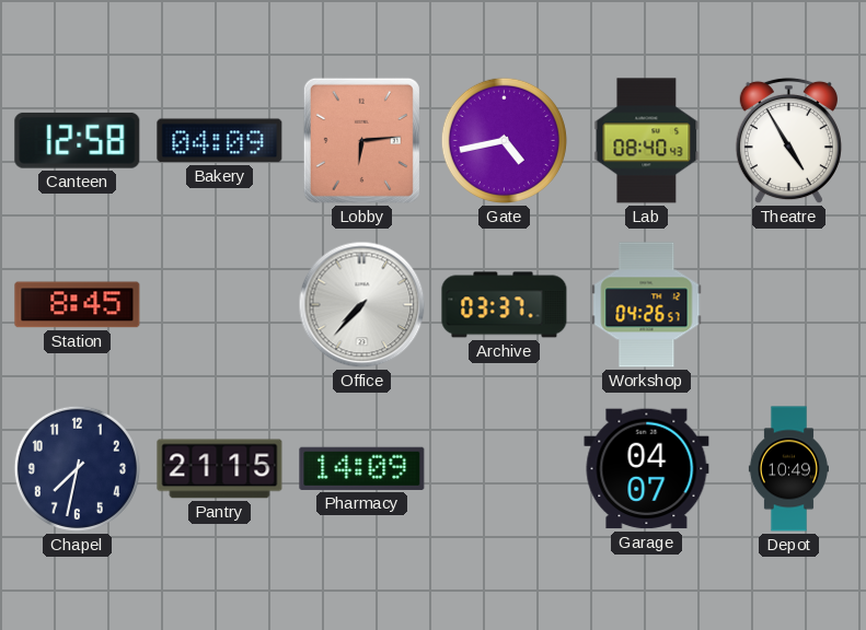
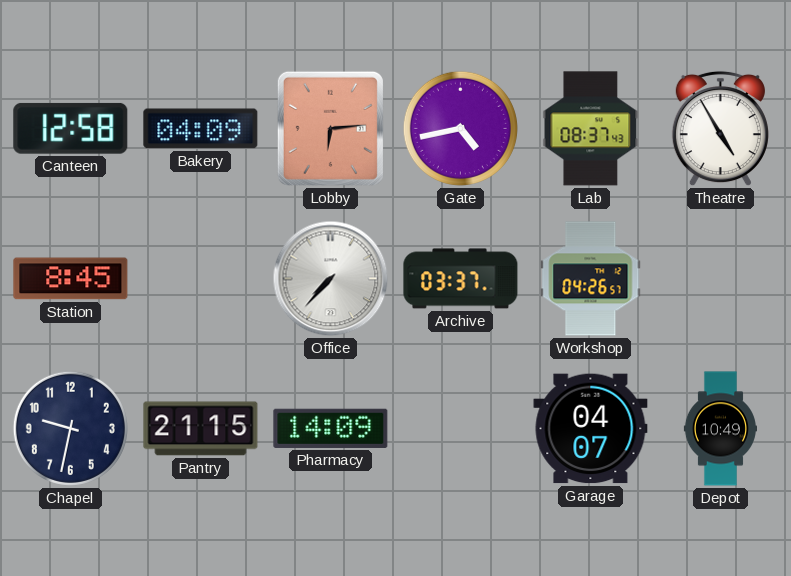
Lab: 08:40 -> 08:37 (591, 129)
Chapel: 7:32 -> 9:32 (70, 428)
